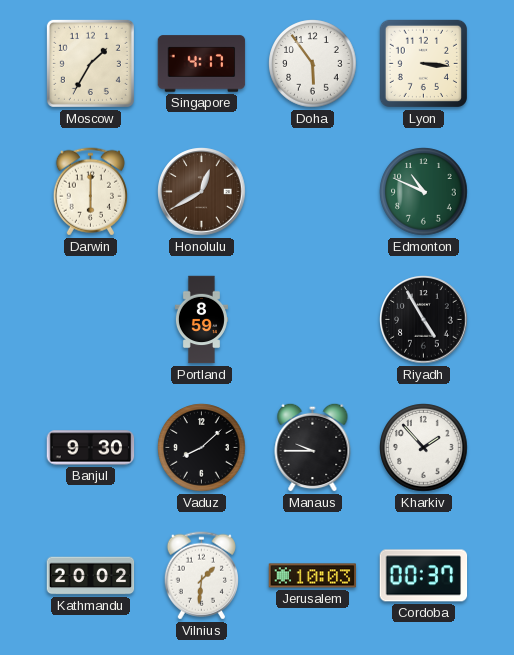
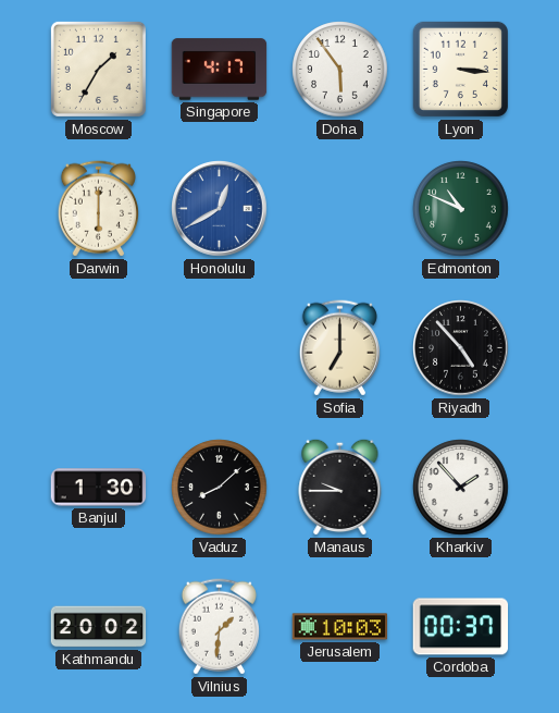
Honolulu dial: brown -> blue (220, 209)
Portland: 8:59 -> none (201, 320)
Sofia: none -> 7:00 (339, 348)
Riyadh: 4:55 -> 4:53 (461, 348)
Banjul: 9:30 -> 1:30 (99, 488)
